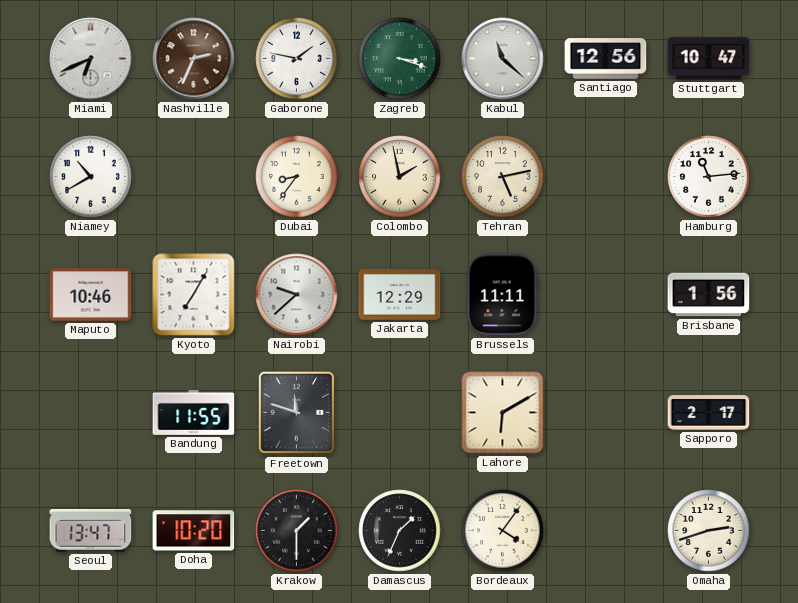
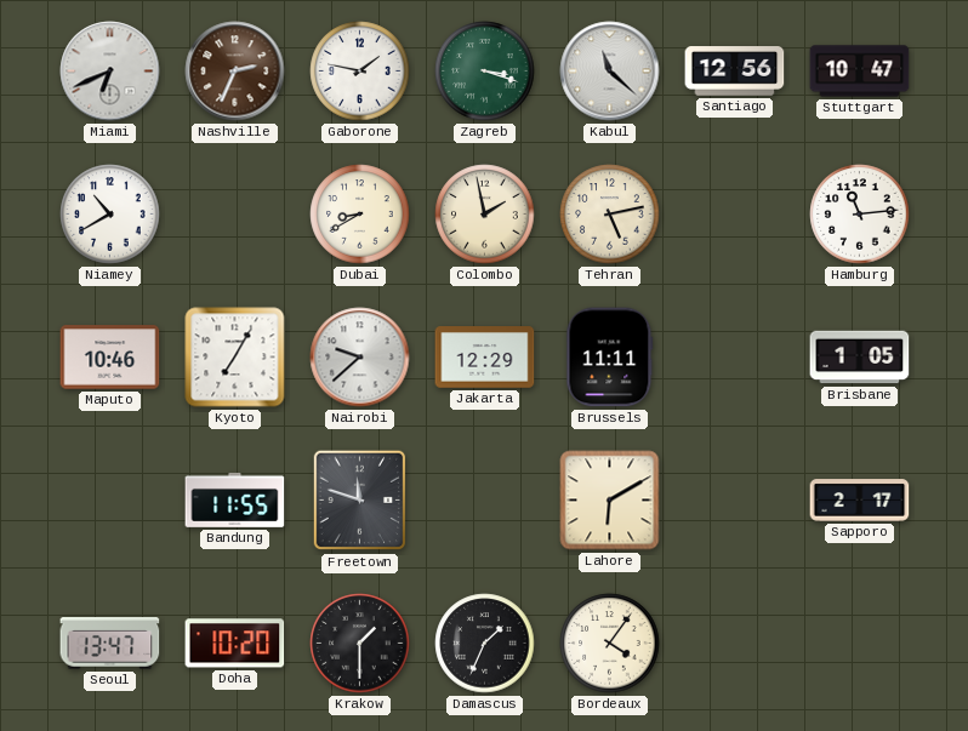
Dubai: 8:36 -> 8:40 (360, 215)
Brisbane: 1:56 -> 1:05 (860, 358)
Omaha: 2:42 -> none (709, 531)
